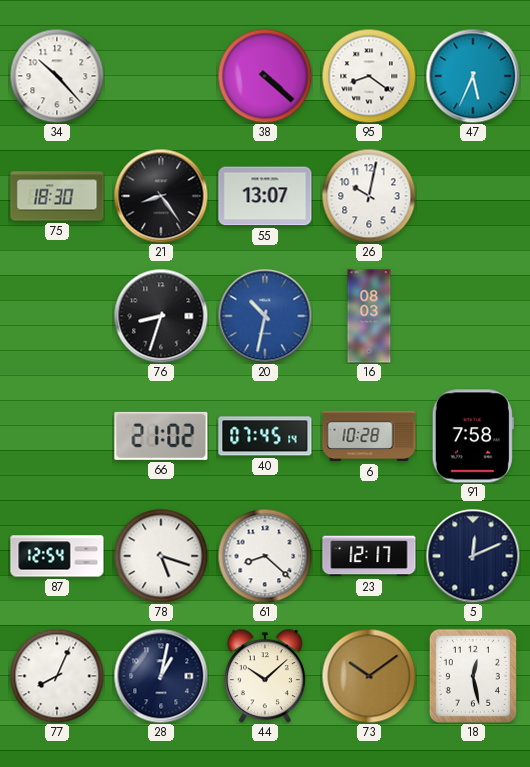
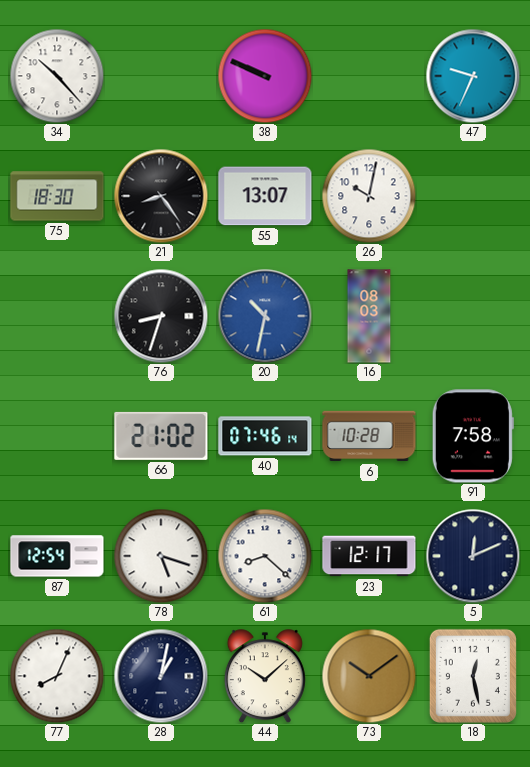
38: 4:22 -> 9:49 (265, 76)
95: 8:21 -> none (369, 76)
47: 5:34 -> 9:34 (473, 76)
40: 07:45 -> 07:46 (265, 436)
